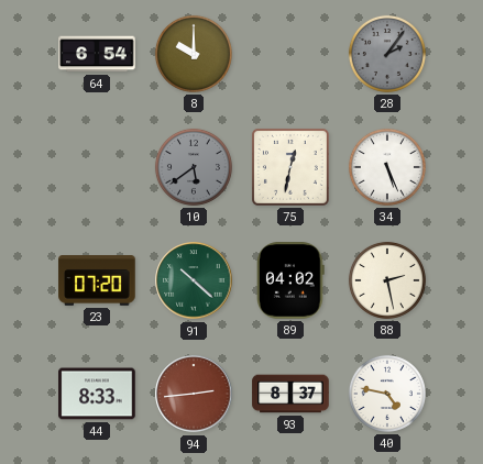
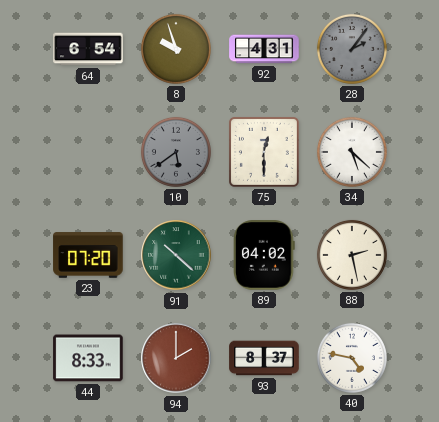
8: 10:00 -> 9:57 (176, 49)
92: none -> 4:31 (264, 49)
75: 12:32 -> 12:30 (264, 152)
34: 5:26 -> 5:22 (352, 152)
94: 2:44 -> 2:00 (176, 358)
